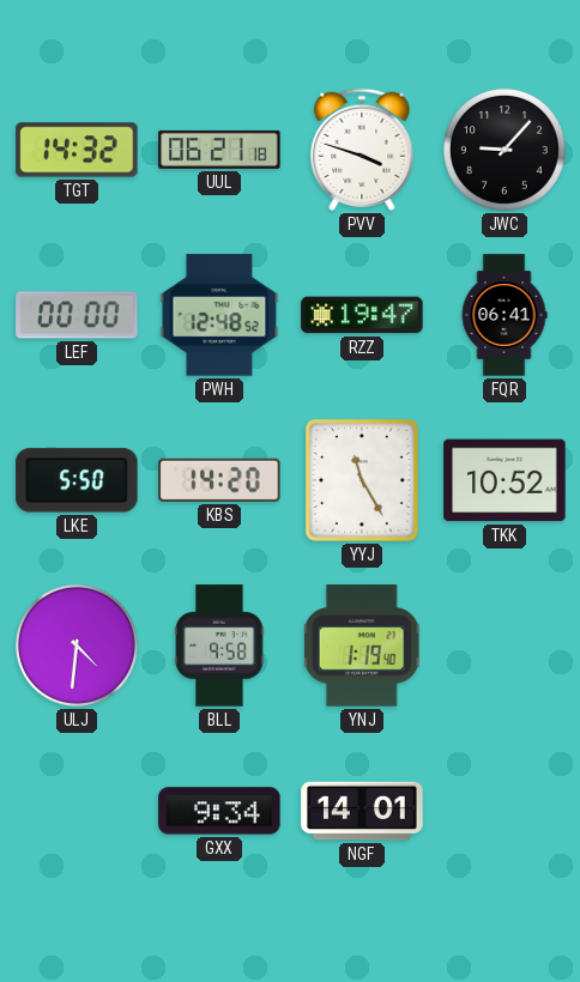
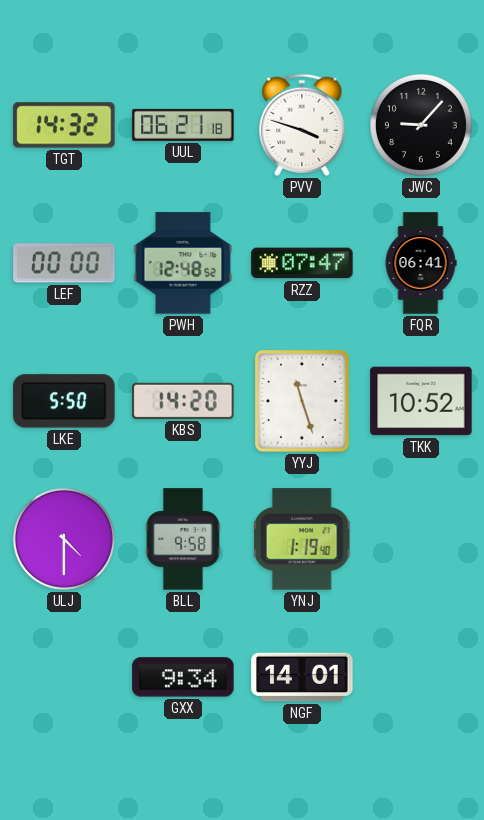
RZZ: 19:47 -> 07:47 (302, 263)
YYJ: 11:25 -> 11:27 (302, 401)
ULJ: 4:31 -> 4:30 (64, 539)
